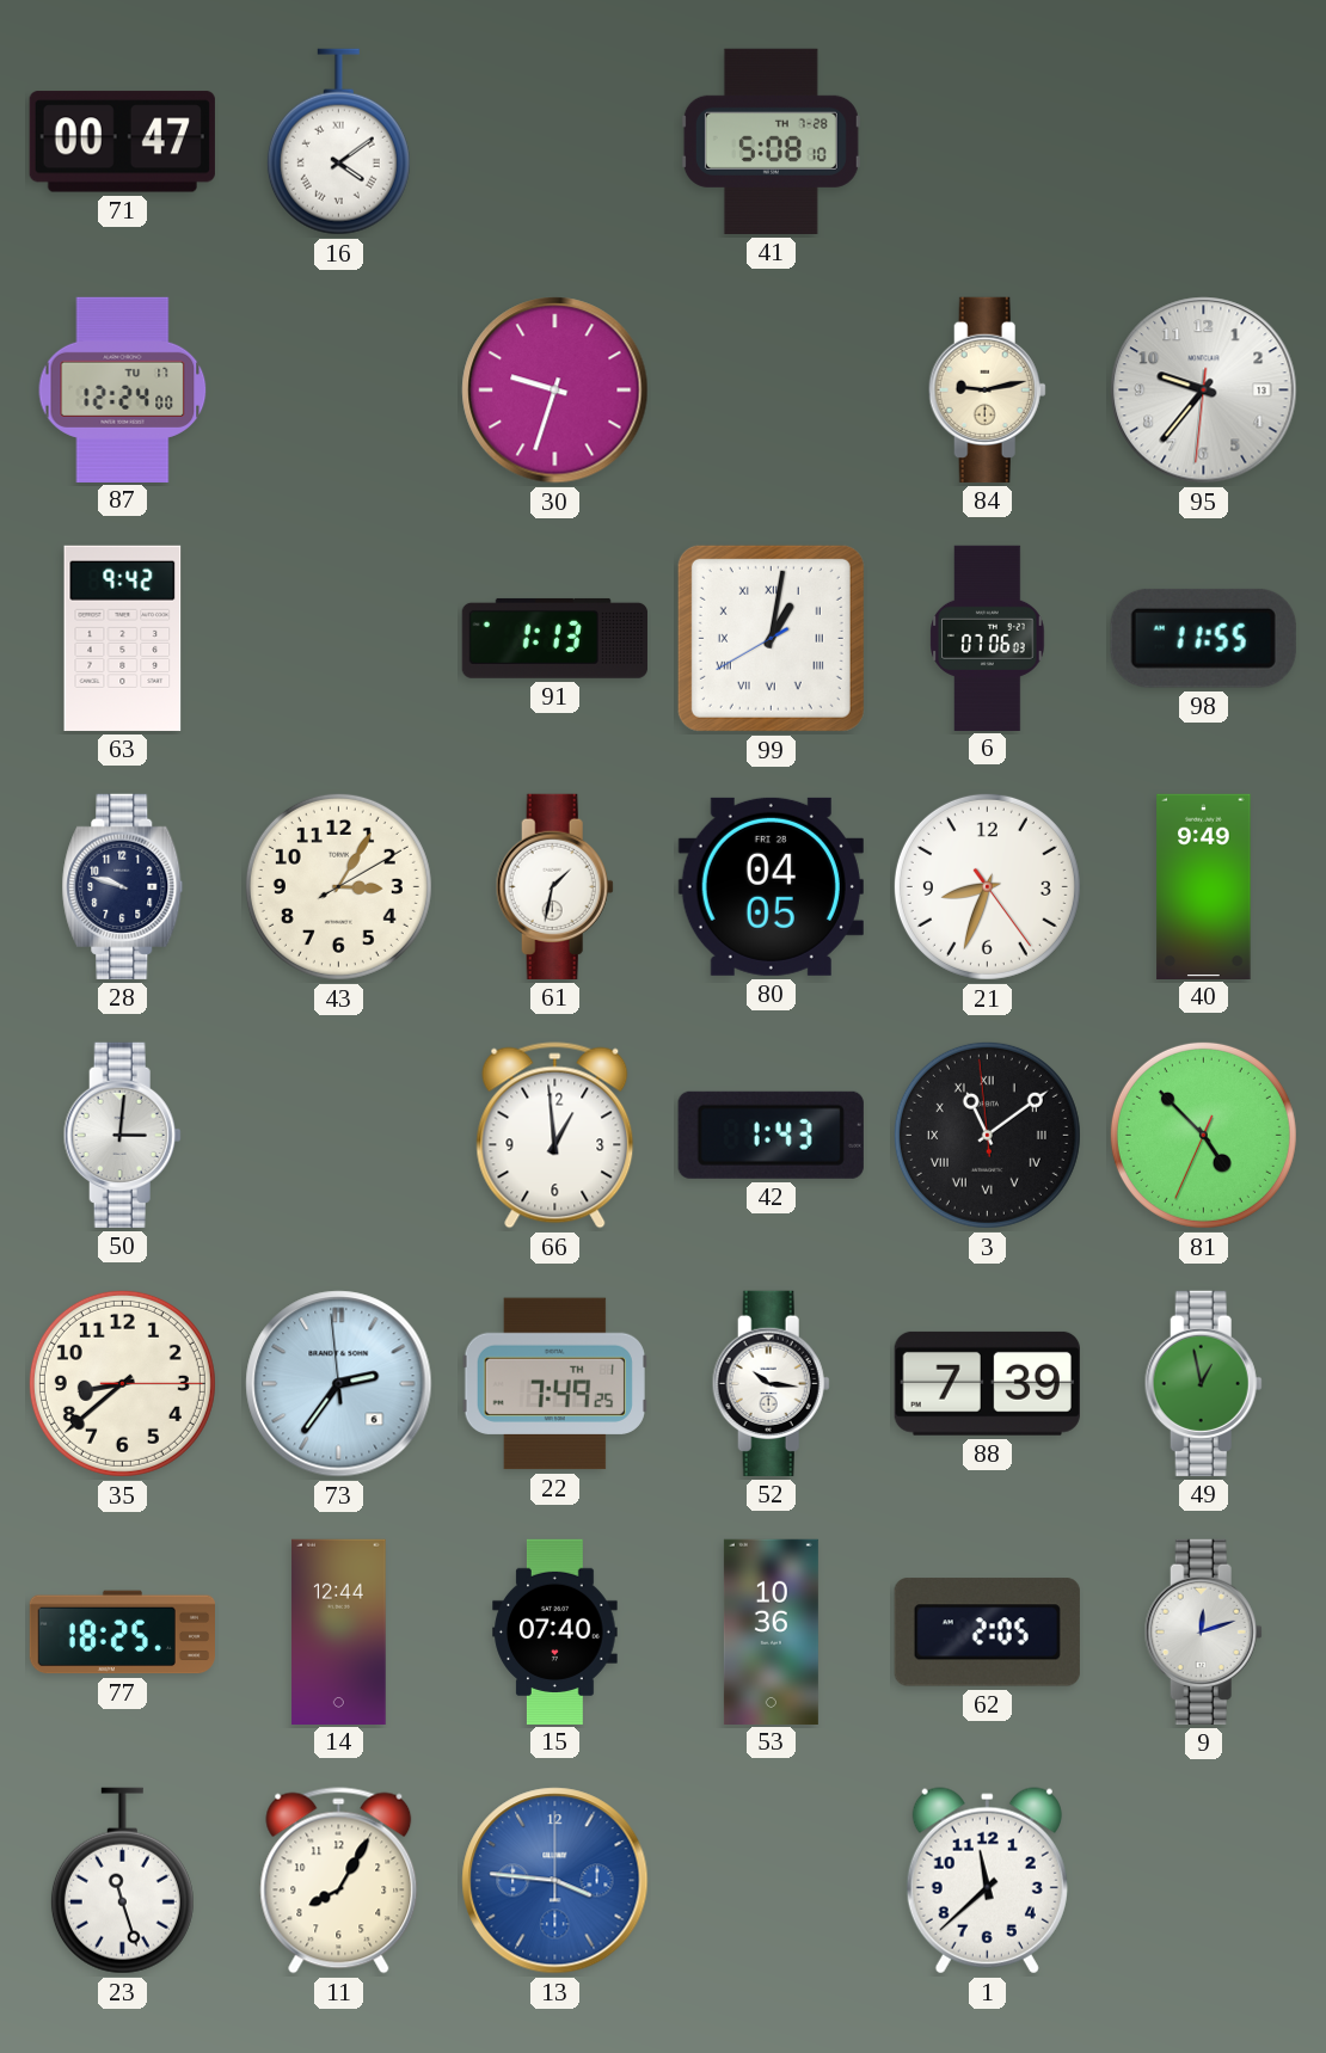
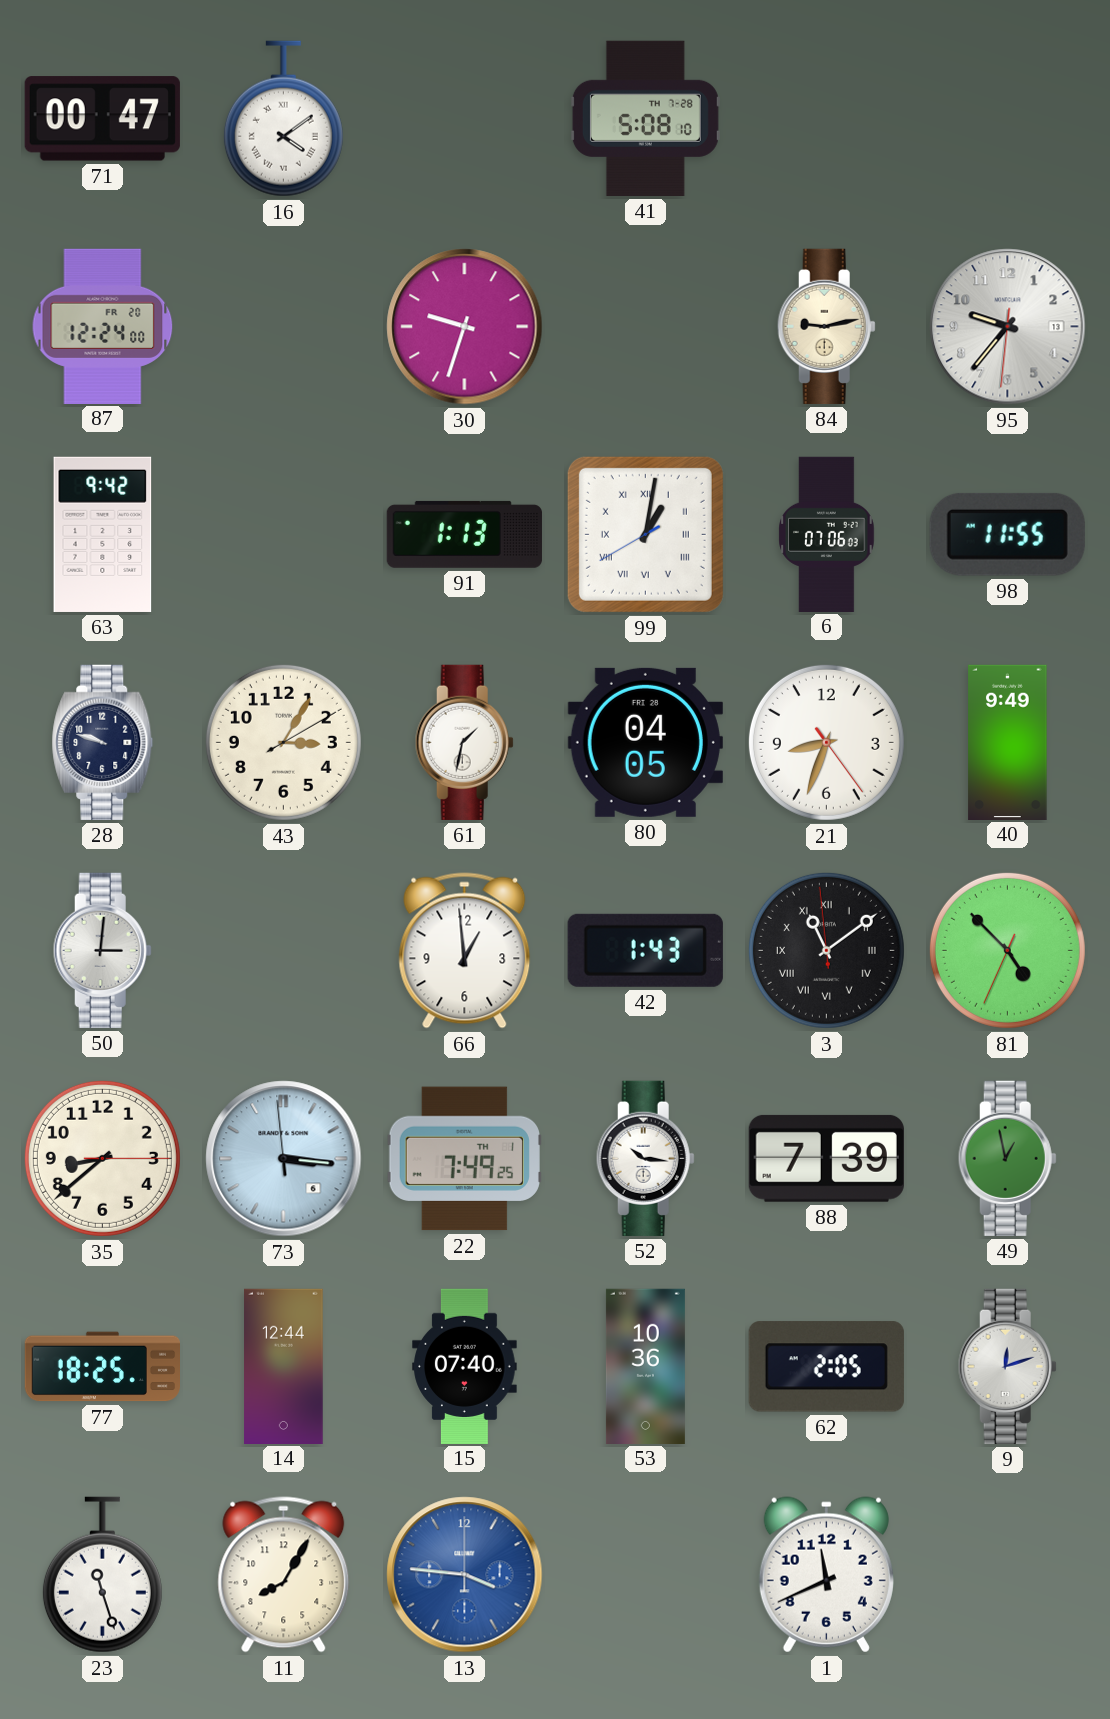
87 date: TU 17 -> FR 20 (103, 326)
73: 2:35 -> 3:15 (284, 1159)
1: 11:38 -> 11:41 (826, 1575)
